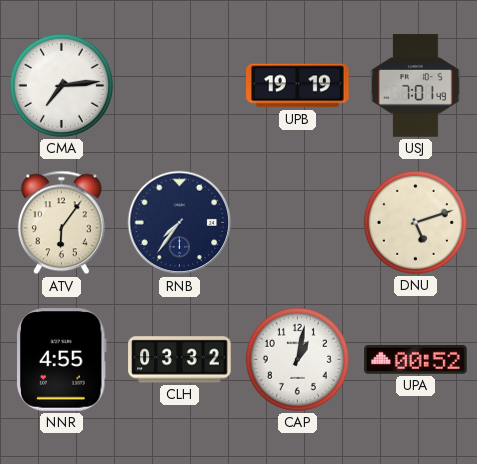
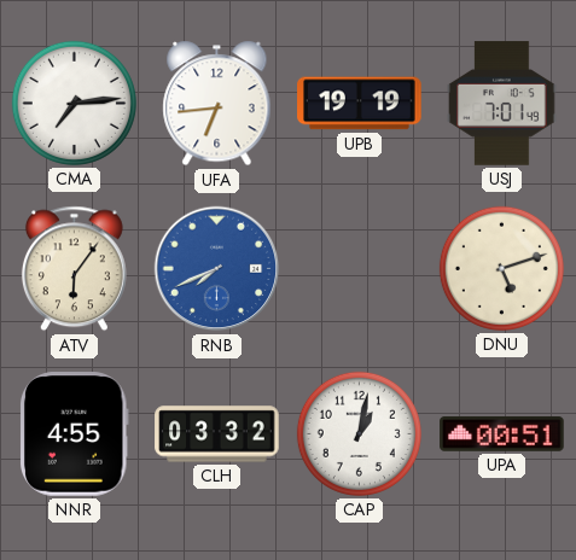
UFA: none -> 6:44 (217, 104)
RNB: 7:36 -> 7:41 (217, 269)
RNB dial: navy -> blue (217, 269)
UPA: 00:52 -> 00:51 (502, 434)
